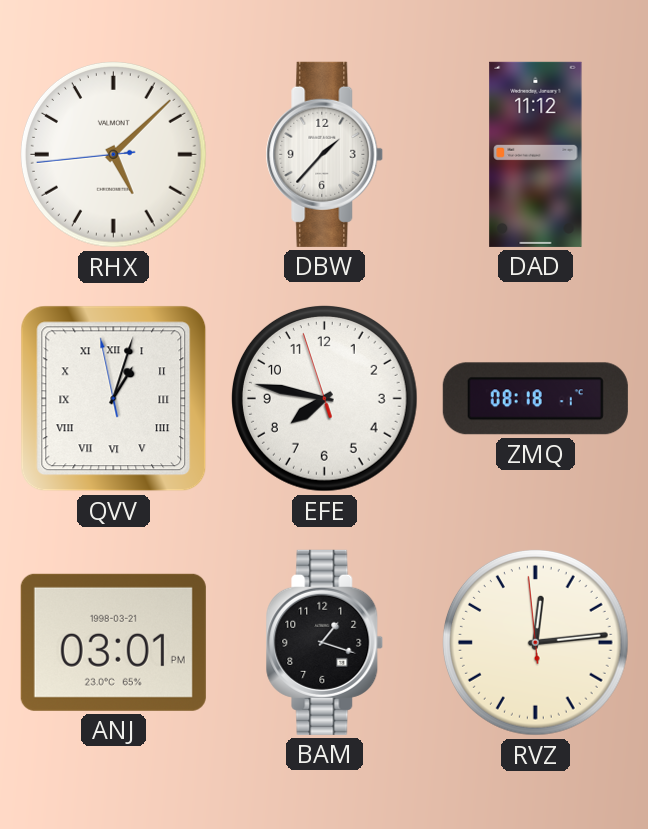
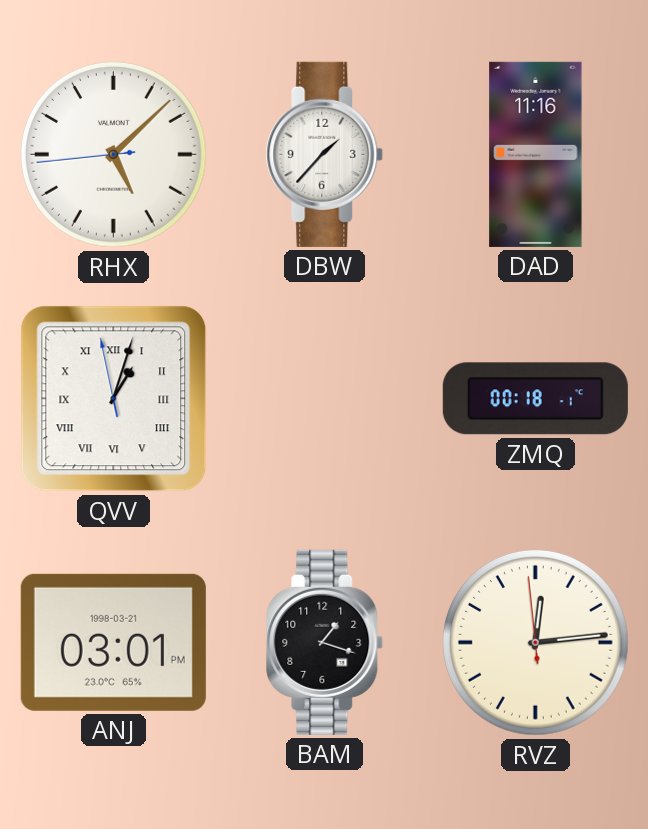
DAD: 11:12 -> 11:16 (536, 154)
EFE: 7:46 -> none (324, 399)
ZMQ: 08:18 -> 00:18 (535, 399)
